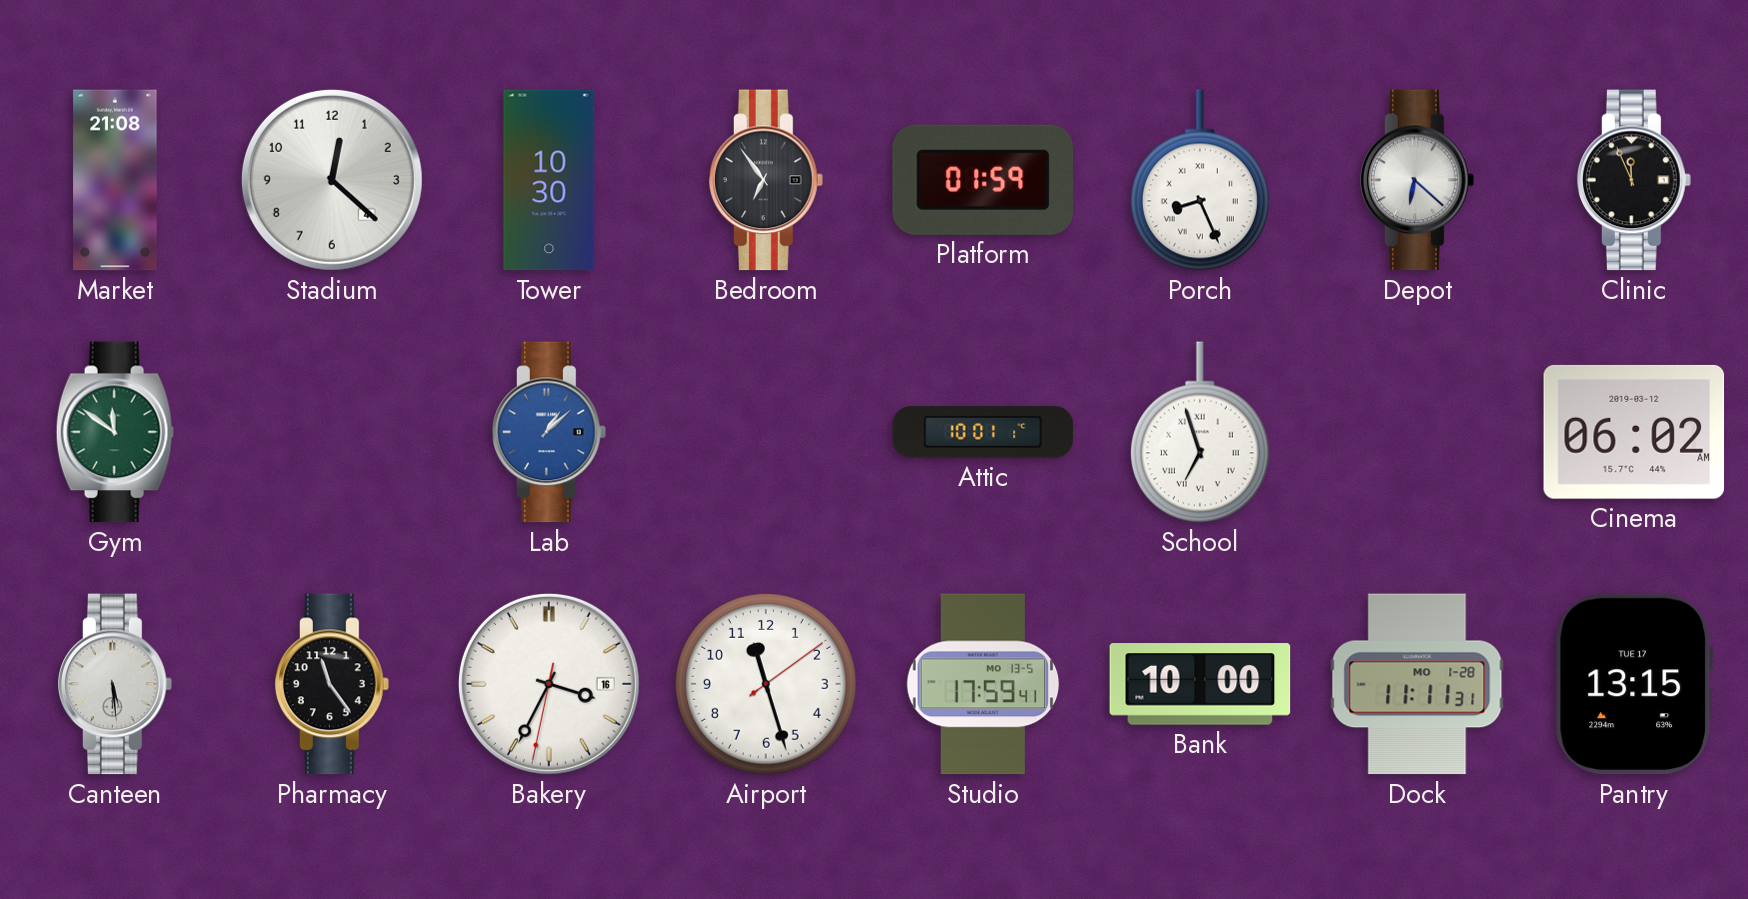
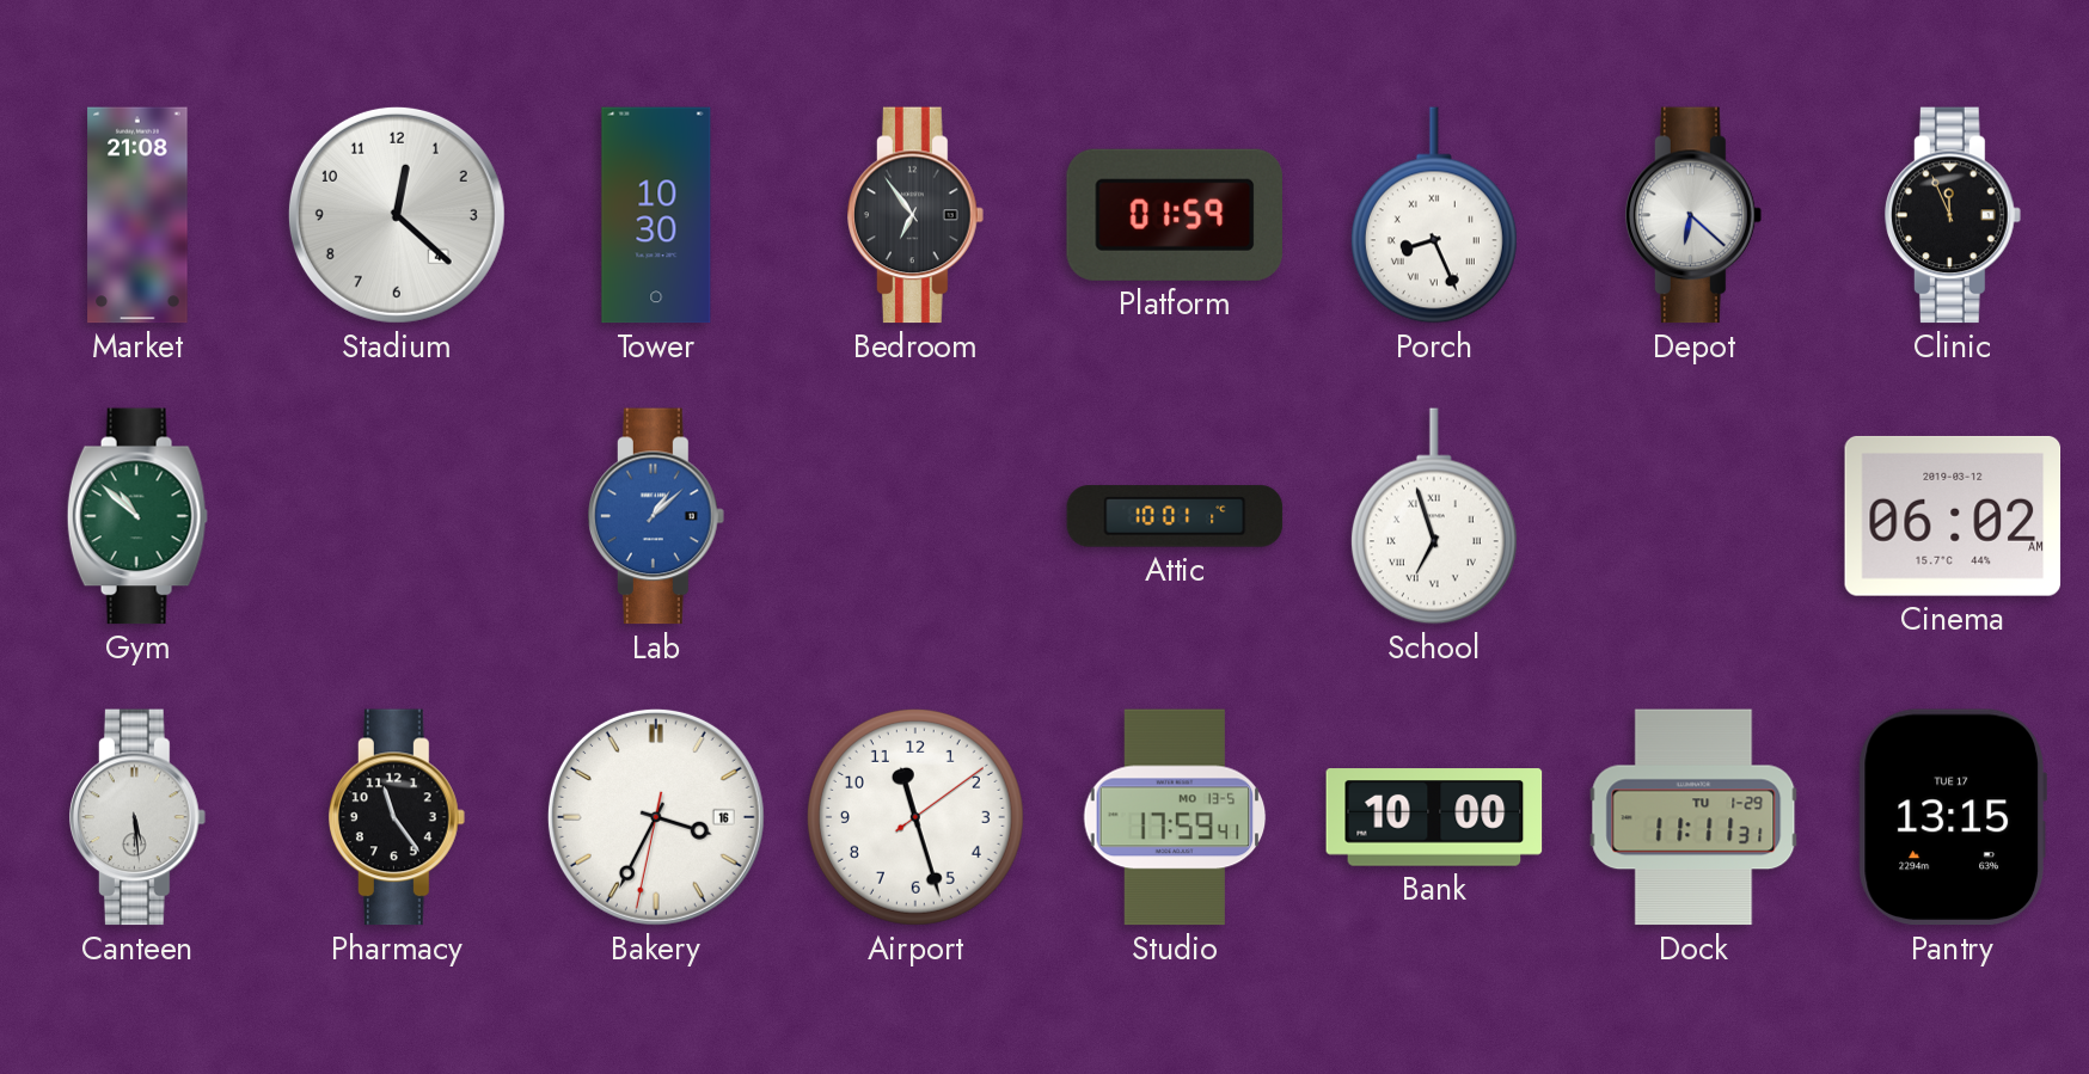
Gym: 11:51 -> 10:52 (137, 516)
Dock date: MO 1-28 -> TU 1-29 (1693, 817)
